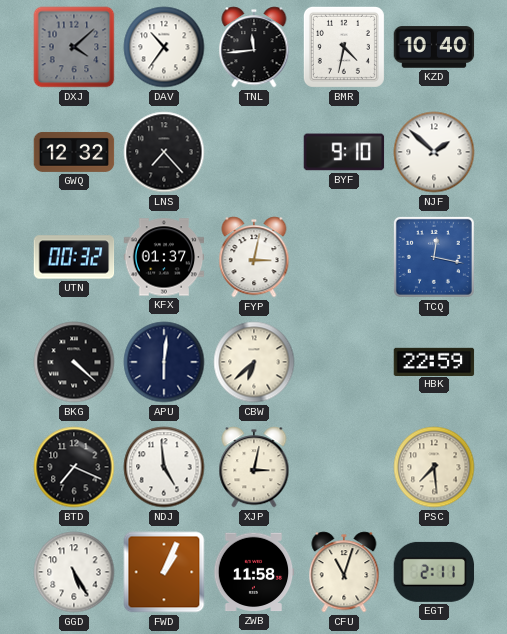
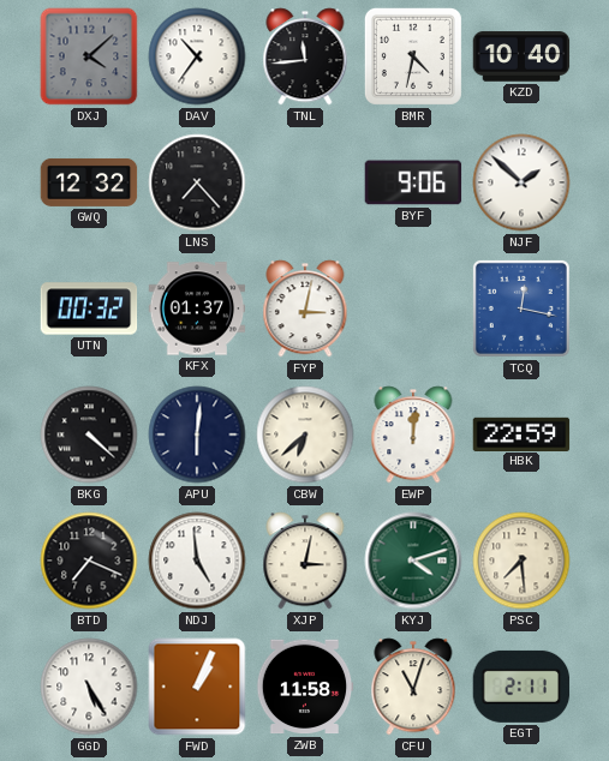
BYF: 9:10 -> 9:06 (413, 182)
EWP: none -> 12:01 (413, 435)
KYJ: none -> 4:12 (413, 561)
